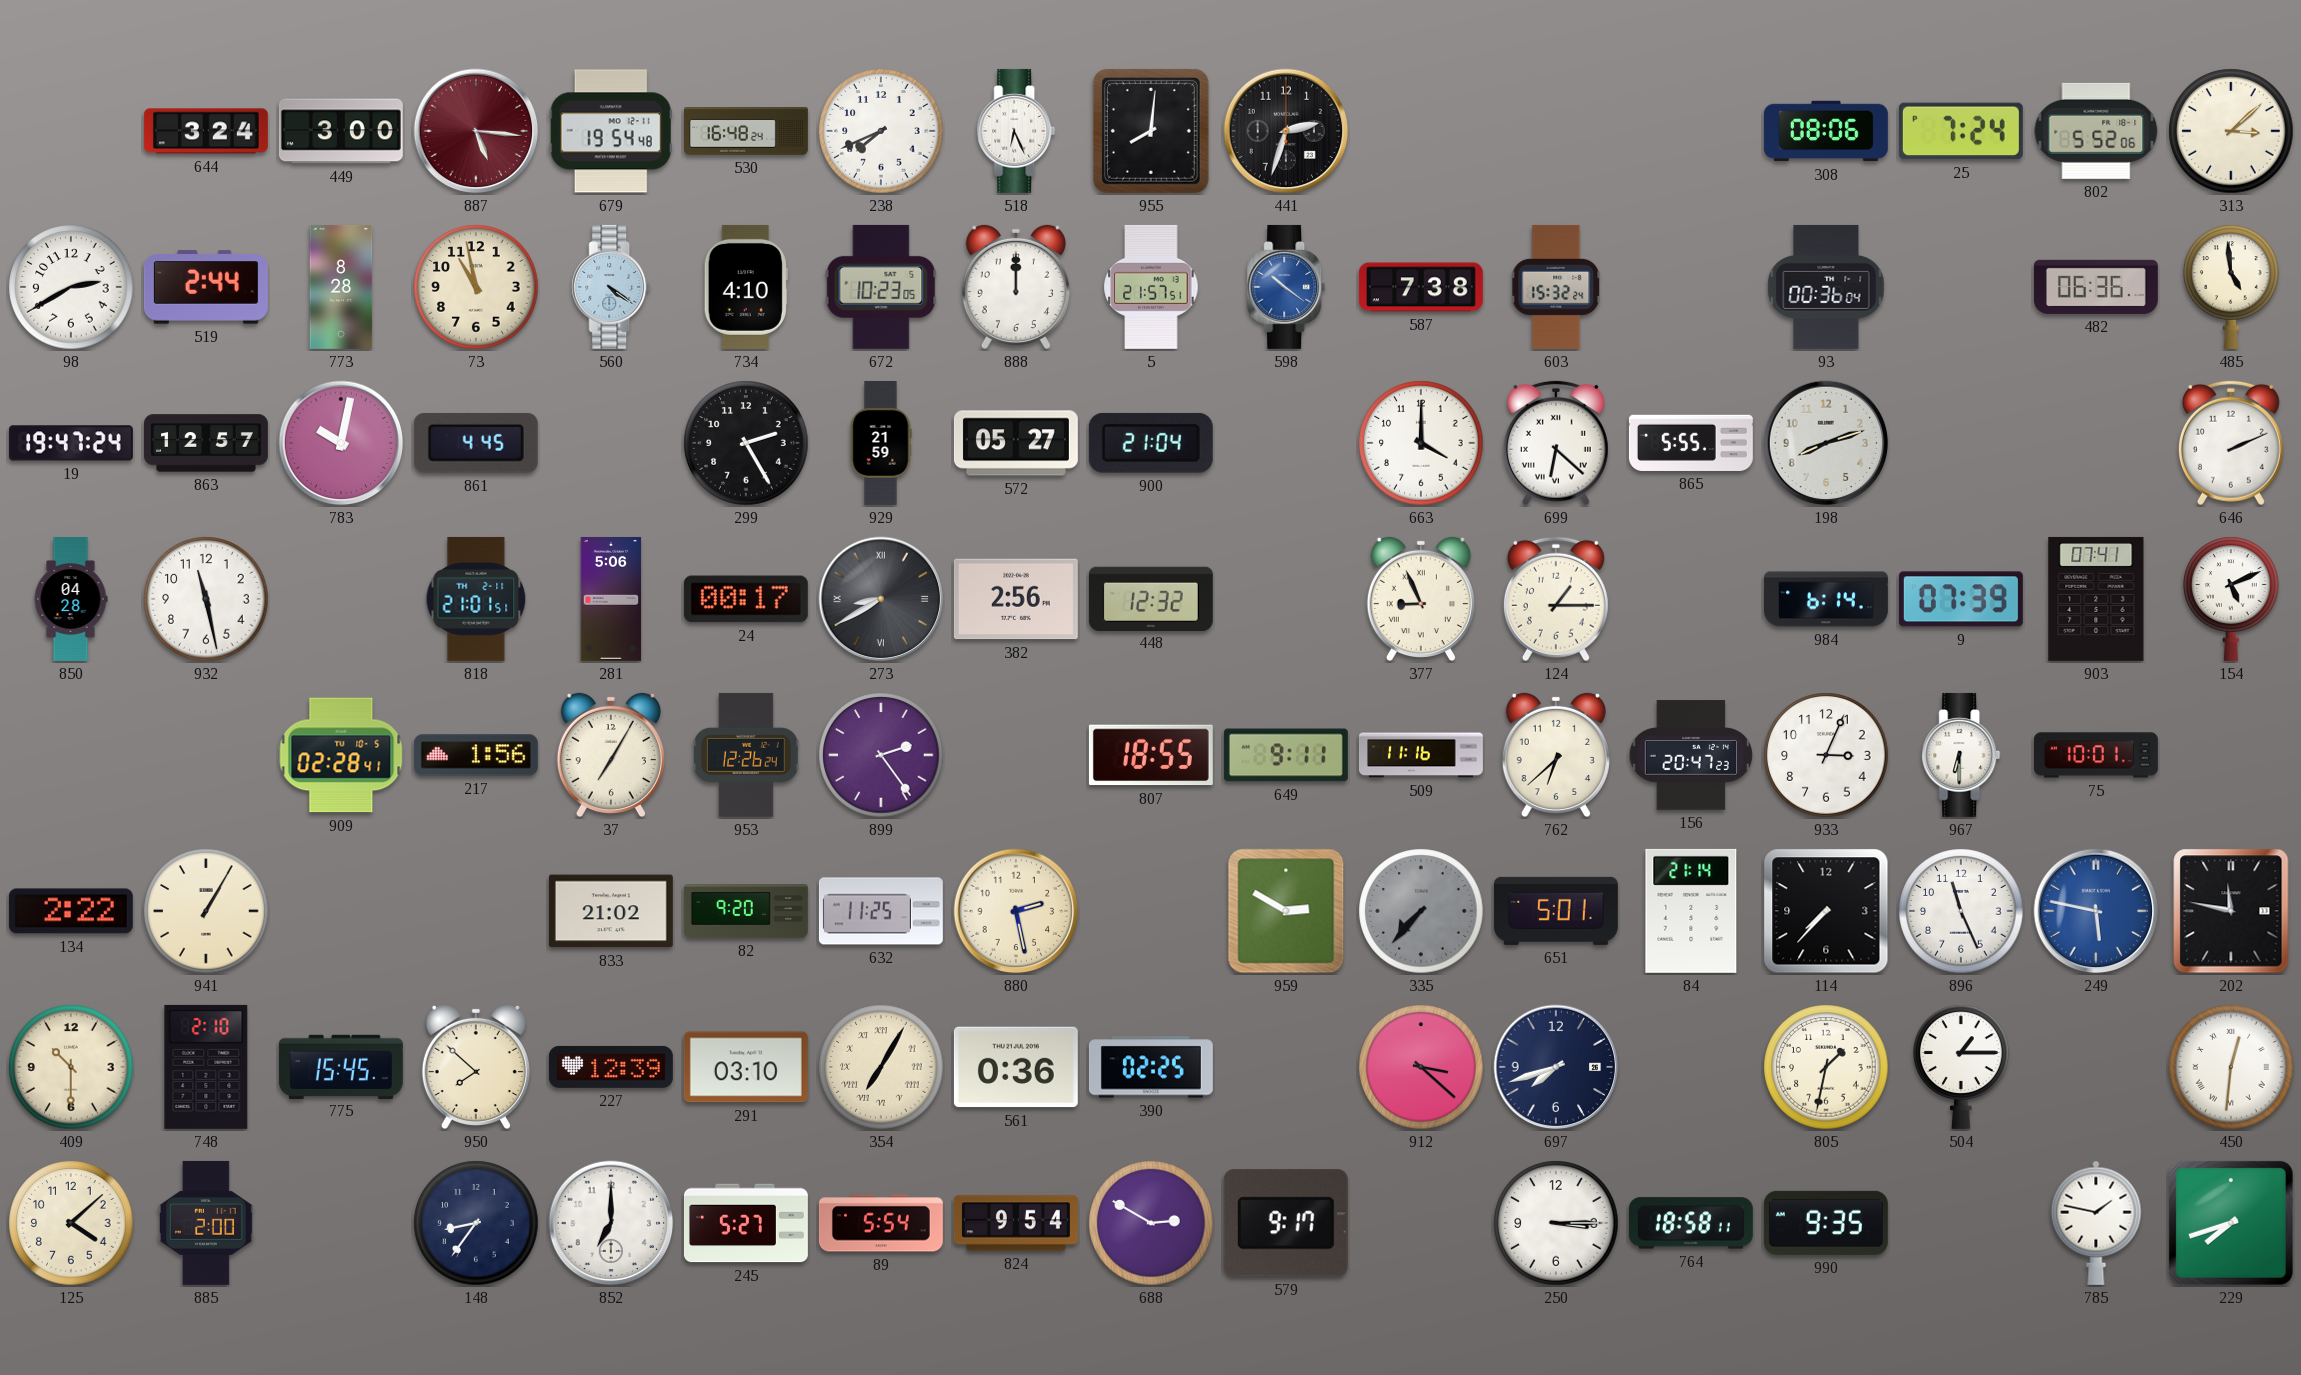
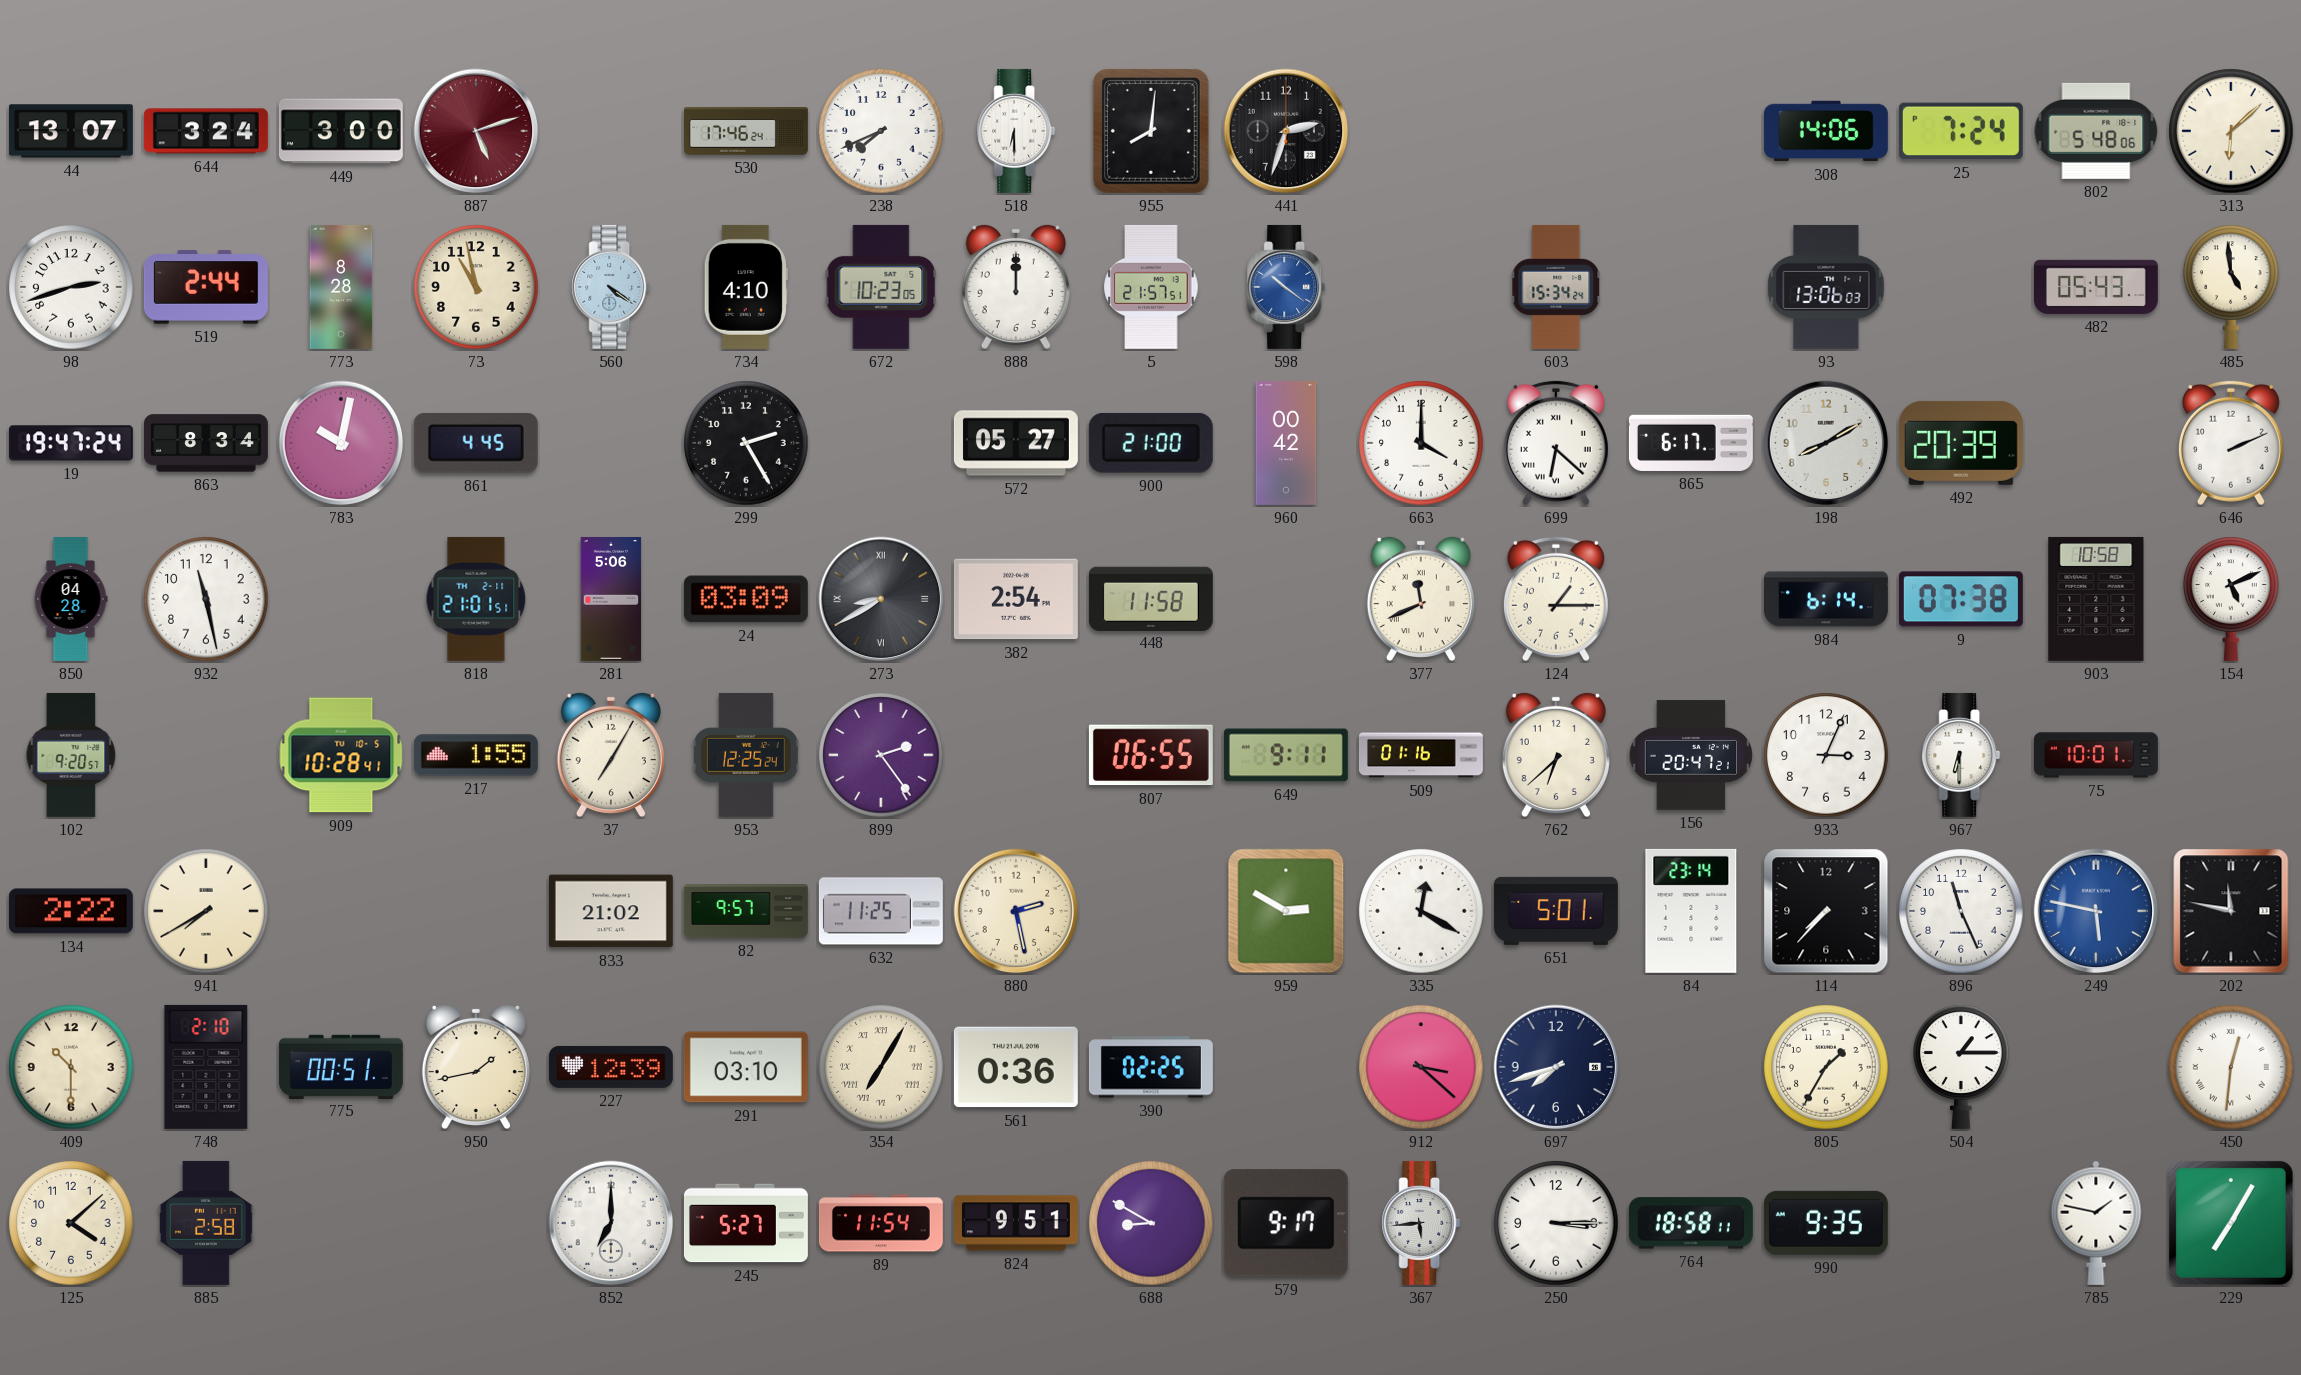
44: none -> 13:07 (71, 131)
887: 5:16 -> 5:12 (476, 131)
679: 19:54 -> none (611, 131)
530: 16:48 -> 17:46 (746, 131)
518: 6:26 -> 6:30 (1016, 131)
308: 08:06 -> 14:06 (1826, 131)
802: 5:52 -> 5:48 (2096, 131)
313: 3:08 -> 6:08 (2231, 131)
98: 2:40 -> 2:42 (71, 287)
587: 7:38 -> none (1421, 287)
603: 15:32 -> 15:34 (1557, 287)
93: 00:36 -> 13:06 (1826, 287)
482: 06:36 -> 05:43 (2096, 287)
863: 12:57 -> 8:34 (206, 443)
929: 21:59 -> none (881, 443)
900: 21:04 -> 21:00 (1151, 443)
960: none -> 00:42 (1286, 443)
865: 5:55 -> 6:17 (1691, 443)
198: 8:12 -> 8:10 (1826, 443)
492: none -> 20:39 (1961, 443)
24: 00:17 -> 03:09 (746, 599)
382: 2:56 -> 2:54 (1016, 599)
448: 12:32 -> 11:58 (1151, 598)
377: 8:56 -> 11:41 (1421, 599)
9: 07:39 -> 07:38 (1961, 599)
903: 07:41 -> 10:58 (2096, 599)
102: none -> 9:20 (71, 755)
909: 02:28 -> 10:28 (341, 755)
217: 1:56 -> 1:55 (476, 755)
953: 12:26 -> 12:25 (746, 755)
807: 18:55 -> 06:55 (1151, 755)
509: 11:16 -> 01:16 (1421, 755)
156: 20:47:23 -> 20:47:21 (1690, 755)
941: 1:05 -> 7:40 (206, 911)
82: 9:20 -> 9:57 (746, 912)
335: 7:37 -> 12:20 (1421, 911)
335 dial: grey -> white (1421, 911)
84: 21:14 -> 23:14 (1691, 911)
775: 15:45 -> 00:51 (341, 1066)
950: 7:52 -> 1:43 (476, 1067)
805: 1:32 -> 1:35 (1826, 1067)
885: 2:00 -> 2:58 (207, 1223)
148: 8:36 -> none (476, 1223)
89: 5:54 -> 11:54 (881, 1223)
824: 9:54 -> 9:51 (1016, 1223)
688: 2:50 -> 8:50 (1151, 1223)
367: none -> 5:44 (1421, 1223)
229: 7:42 -> 7:05 (2231, 1223)
